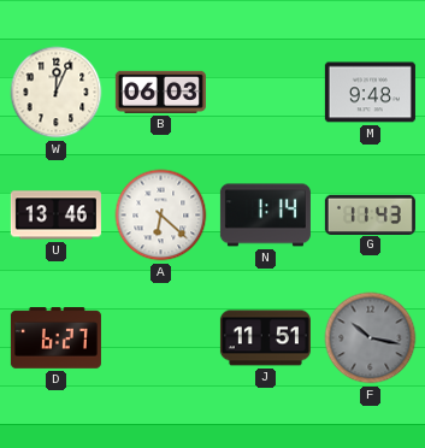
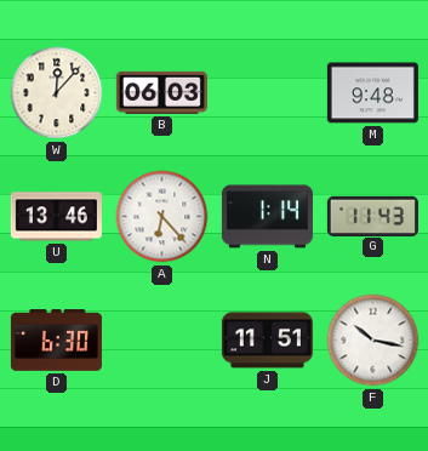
W: 12:04 -> 12:07 (57, 93)
A: 6:22 -> 6:23 (162, 217)
D: 6:27 -> 6:30 (56, 341)
F dial: grey -> white (373, 341)
